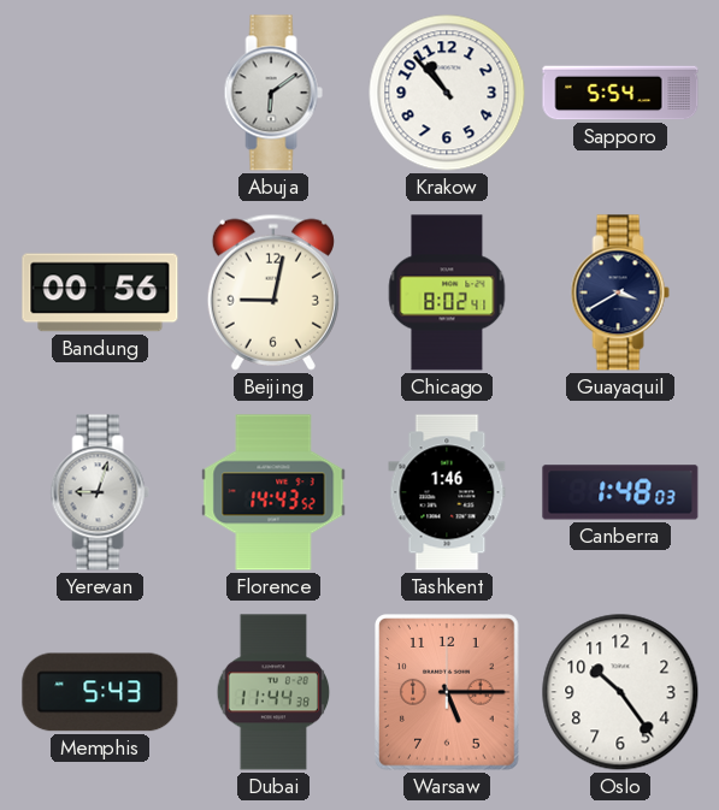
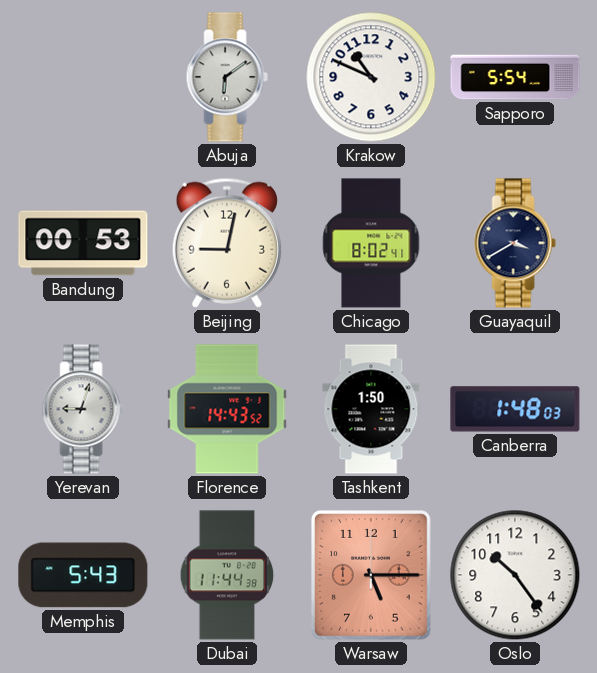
Krakow: 10:53 -> 10:49 (371, 77)
Bandung: 00:56 -> 00:53 (83, 243)
Tashkent: 1:46 -> 1:50 (371, 409)
